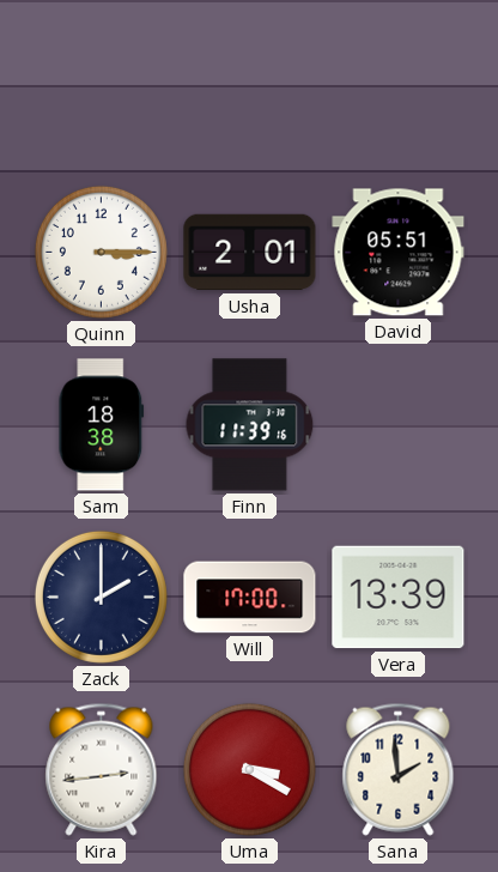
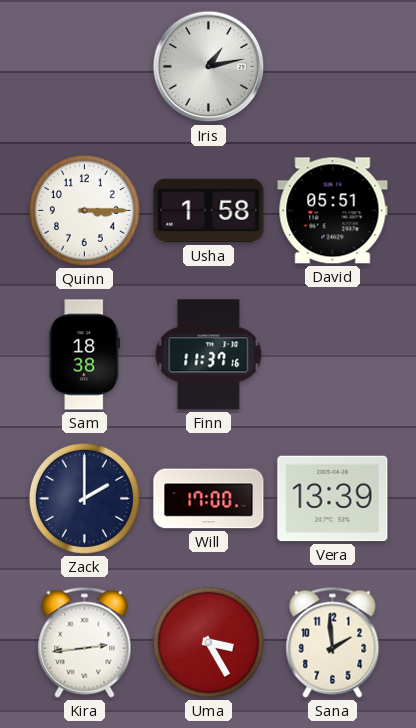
Iris: none -> 1:13 (209, 67)
Usha: 2:01 -> 1:58 (209, 211)
Finn: 11:39 -> 11:37 (209, 355)
Uma: 3:20 -> 3:25 (208, 642)
